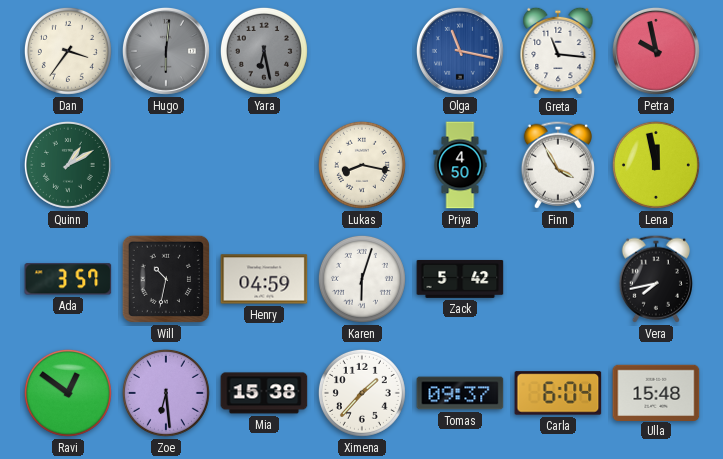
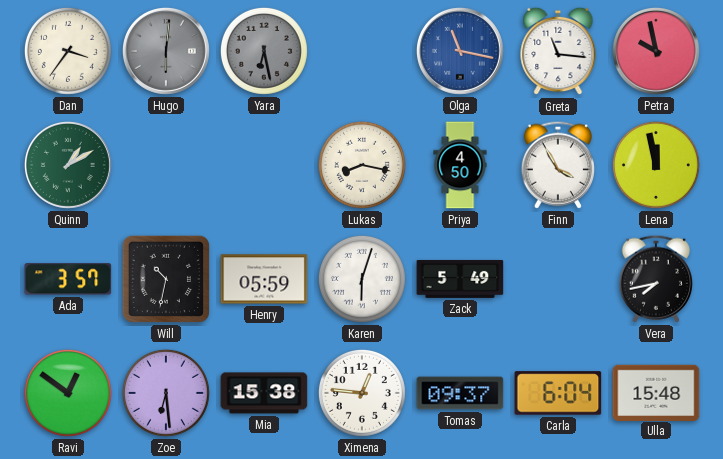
Henry: 04:59 -> 05:59 (264, 279)
Zack: 5:42 -> 5:49 (460, 279)
Ximena: 1:37 -> 12:46 (362, 393)
